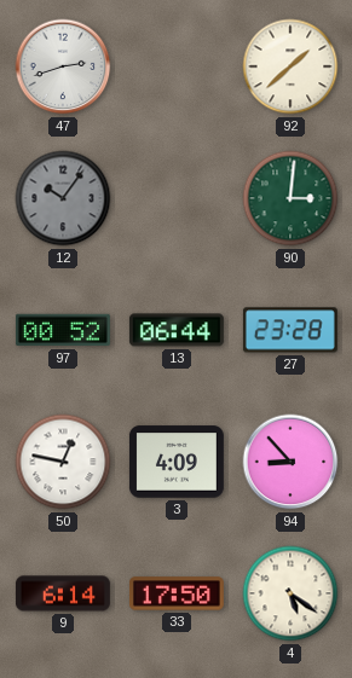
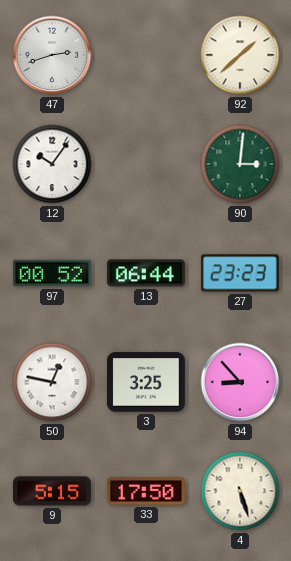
12 dial: grey -> white (52, 164)
27: 23:28 -> 23:23 (240, 273)
3: 4:09 -> 3:25 (146, 382)
9: 6:14 -> 5:15 (52, 491)
4: 5:21 -> 5:27 (240, 491)
